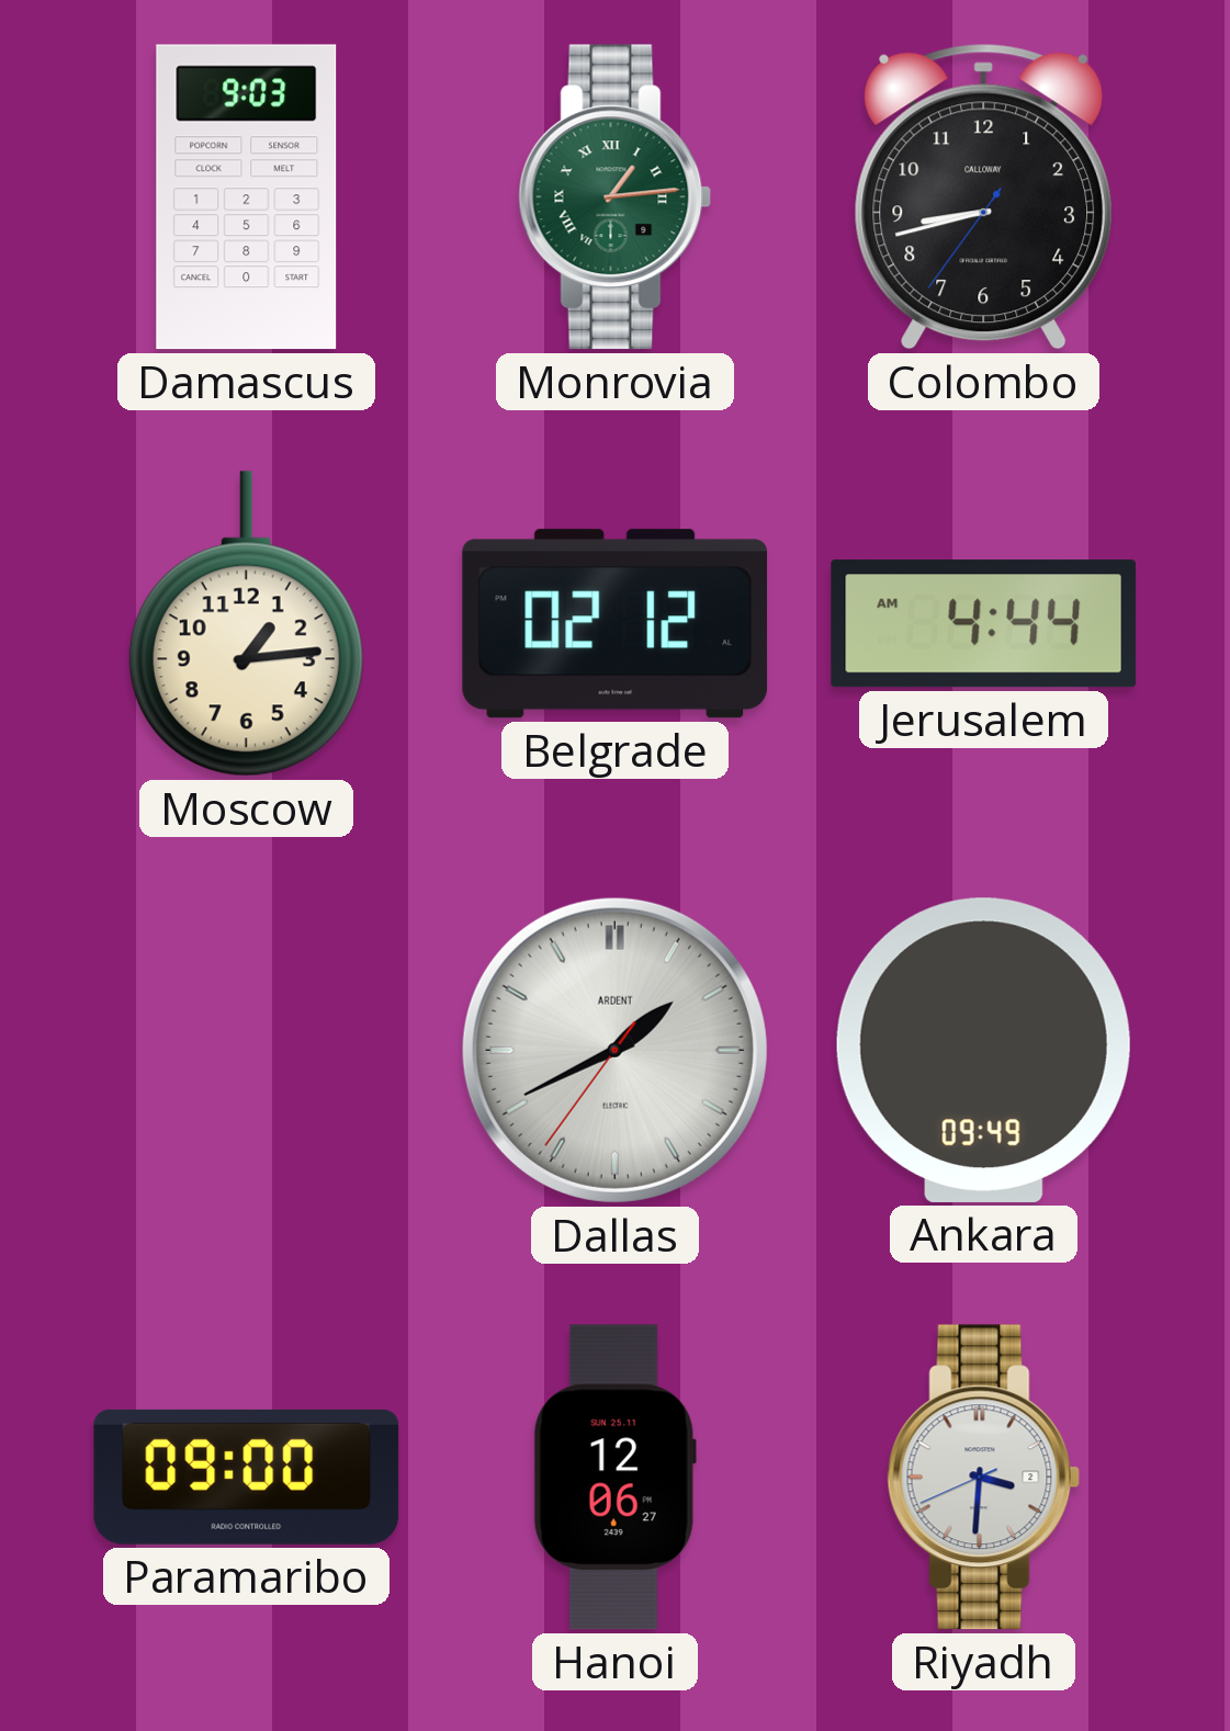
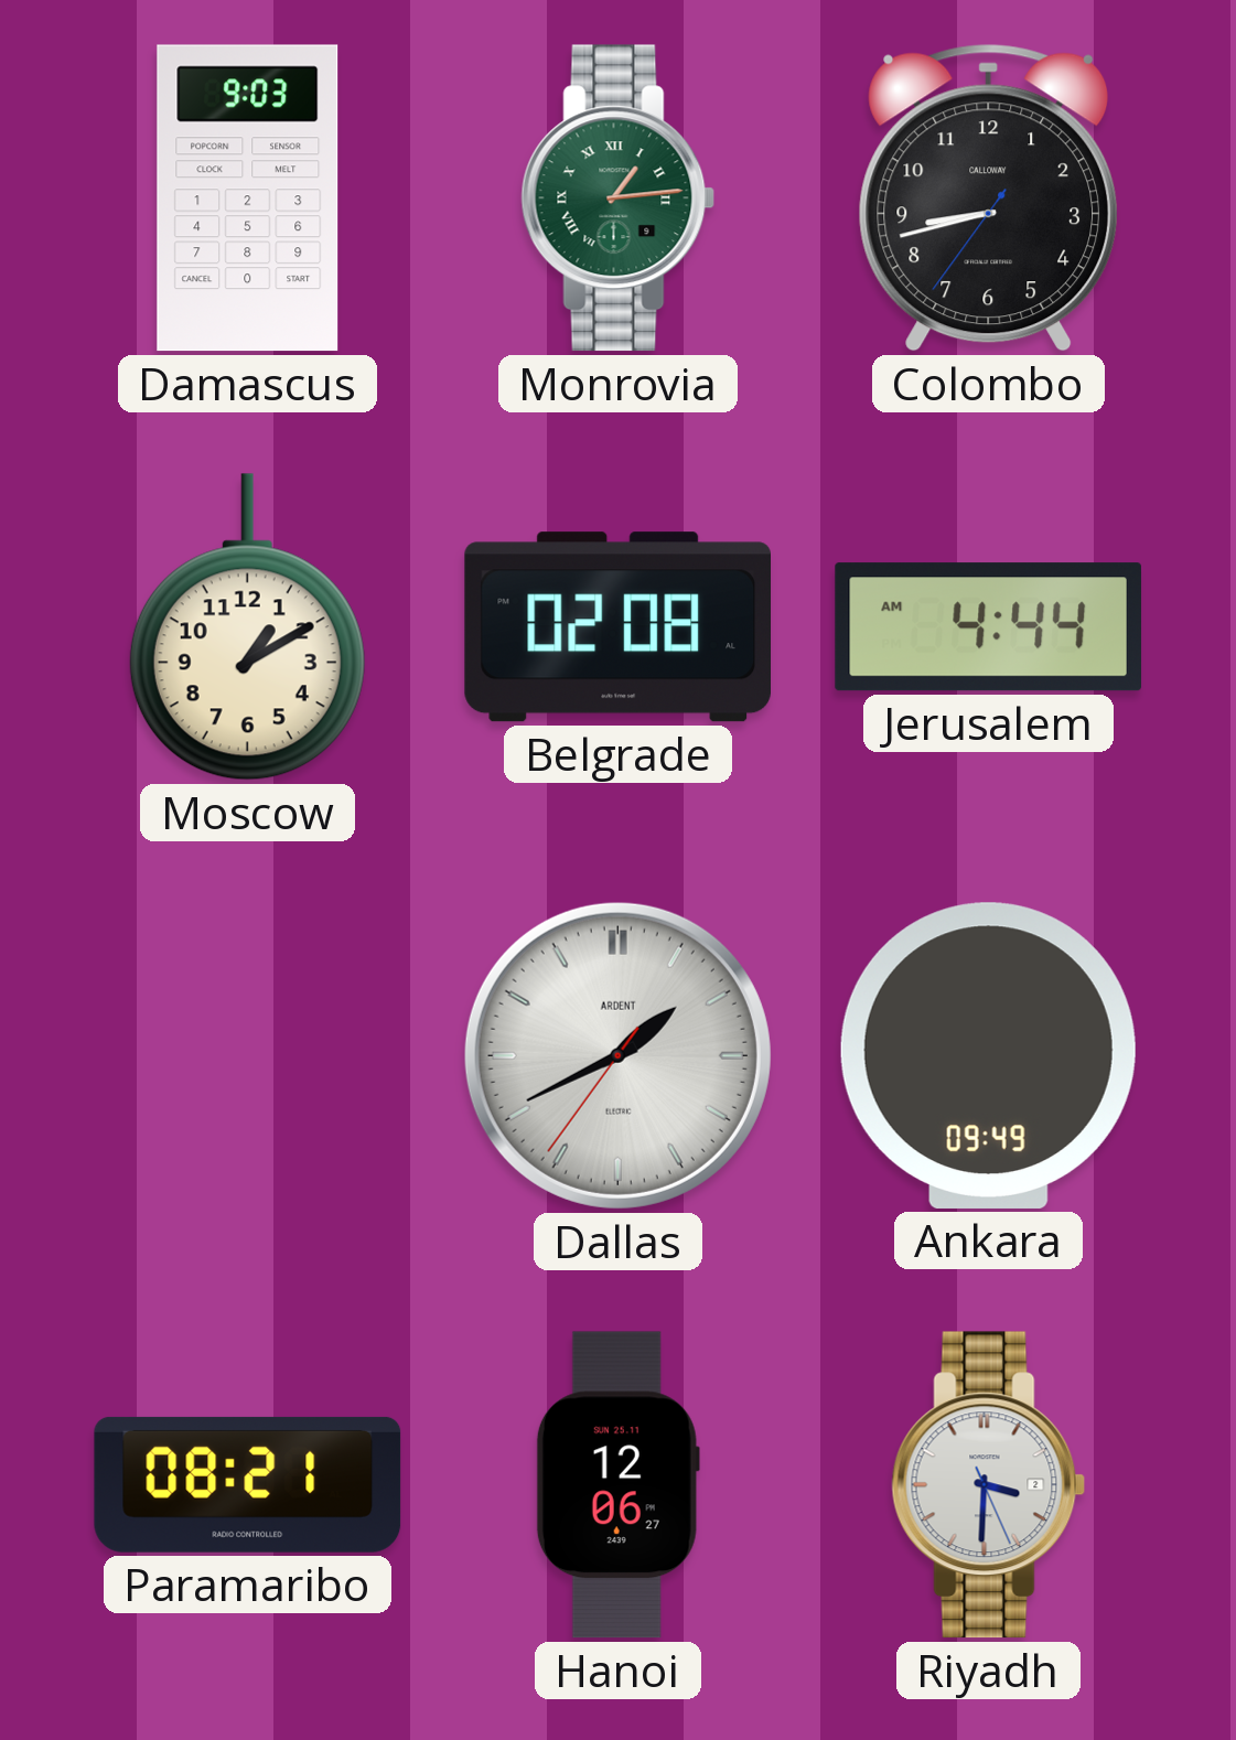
Moscow: 1:14 -> 1:10 (247, 627)
Belgrade: 02:12 -> 02:08 (617, 627)
Paramaribo: 09:00 -> 08:21 (248, 1484)
Riyadh: 3:30:41 -> 3:30:26 (989, 1485)
